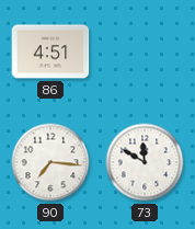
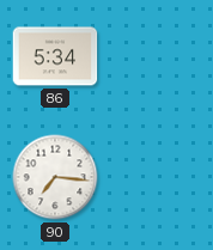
86: 4:51 -> 5:34 (55, 56)
73: 11:50 -> none (145, 162)
